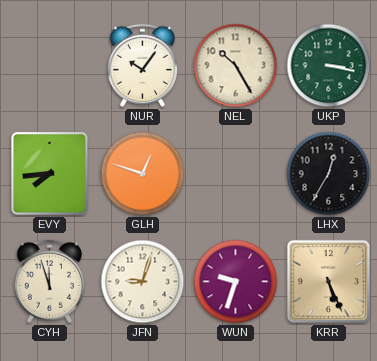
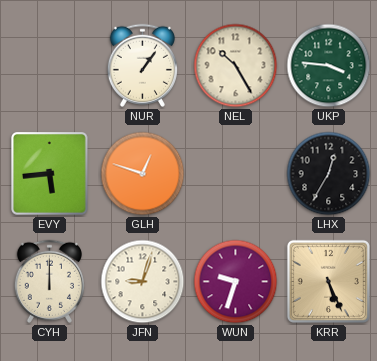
NUR: 10:06 -> 1:06 (142, 65)
UKP: 3:17 -> 3:46 (329, 66)
EVY: 7:44 -> 5:44 (50, 174)
CYH: 11:57 -> 12:00 (49, 281)
